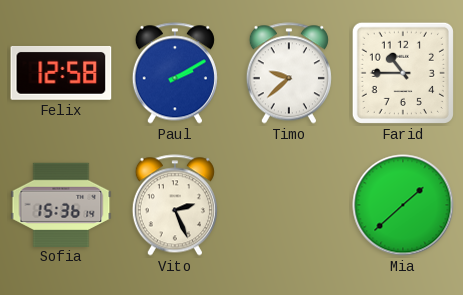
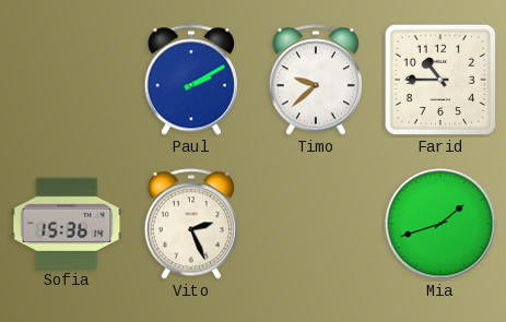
Felix: 12:58 -> none (61, 73)
Mia: 1:38 -> 1:42 (440, 224)
